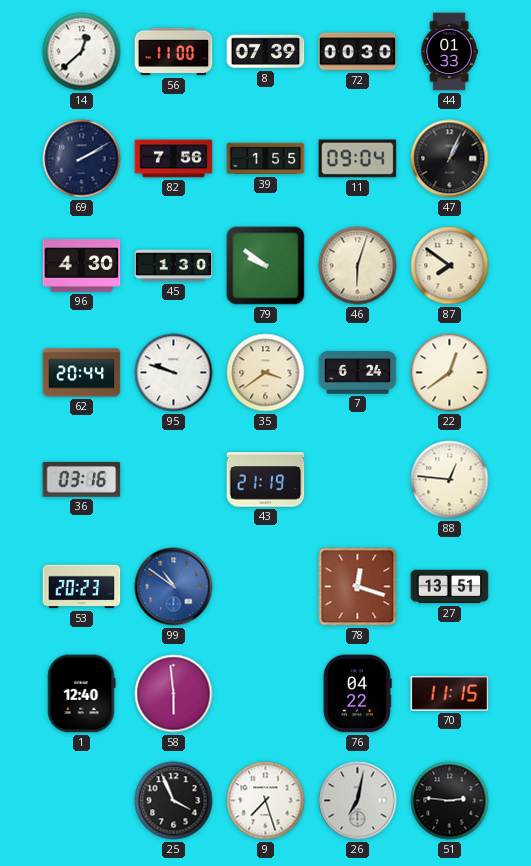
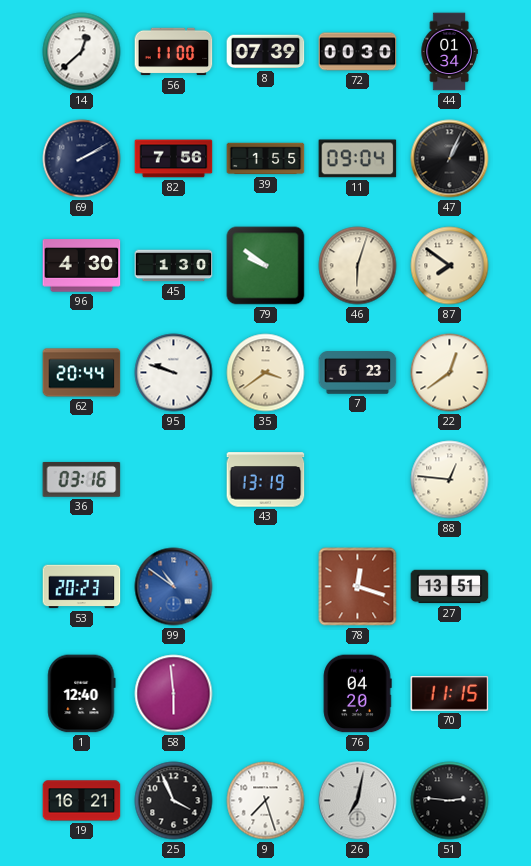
44: 01:33 -> 01:34 (449, 52)
7: 6:24 -> 6:23 (358, 373)
43: 21:19 -> 13:19 (266, 480)
76: 04:22 -> 04:20 (357, 694)
19: none -> 16:21 (82, 801)
